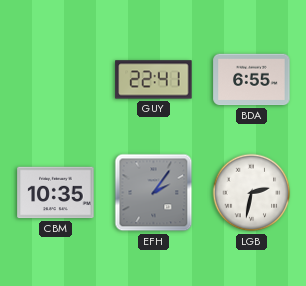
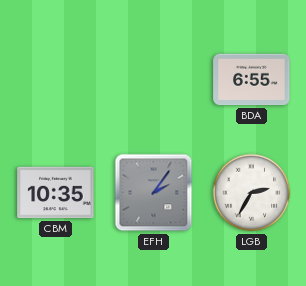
GUY: 22:41 -> none (154, 80)
LGB: 2:32 -> 2:35 (252, 193)
